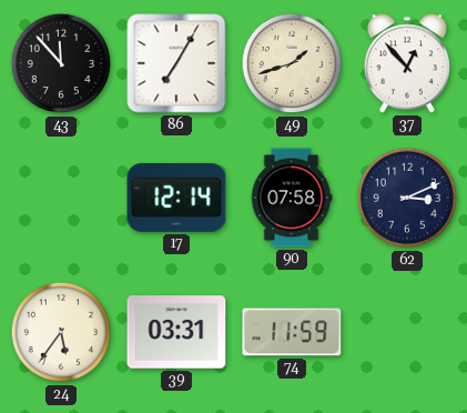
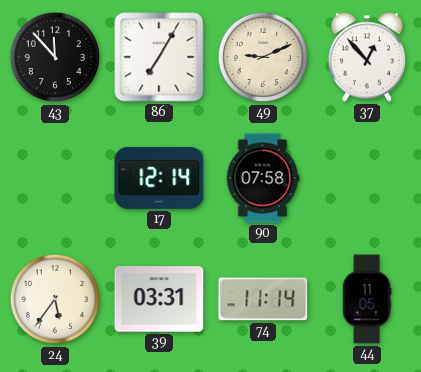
49: 1:42 -> 9:11 (263, 57)
62: 3:11 -> none (407, 198)
74: 11:59 -> 11:14 (263, 299)
44: none -> 11:05 (367, 299)
